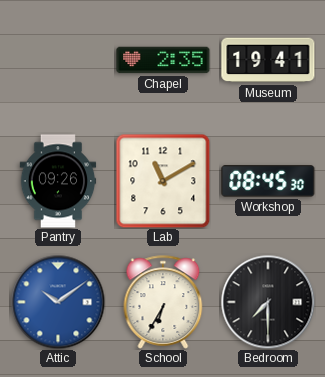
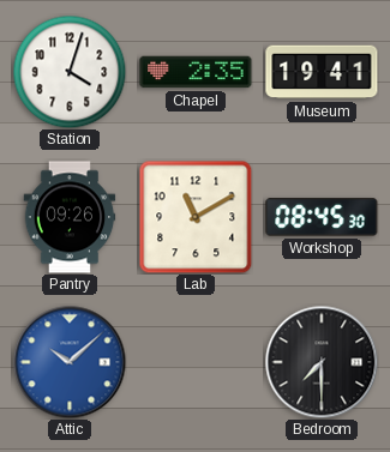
Station: none -> 4:03 (70, 72)
Attic: 10:09 -> 10:08 (70, 362)
School: 6:35 -> none (163, 302)
